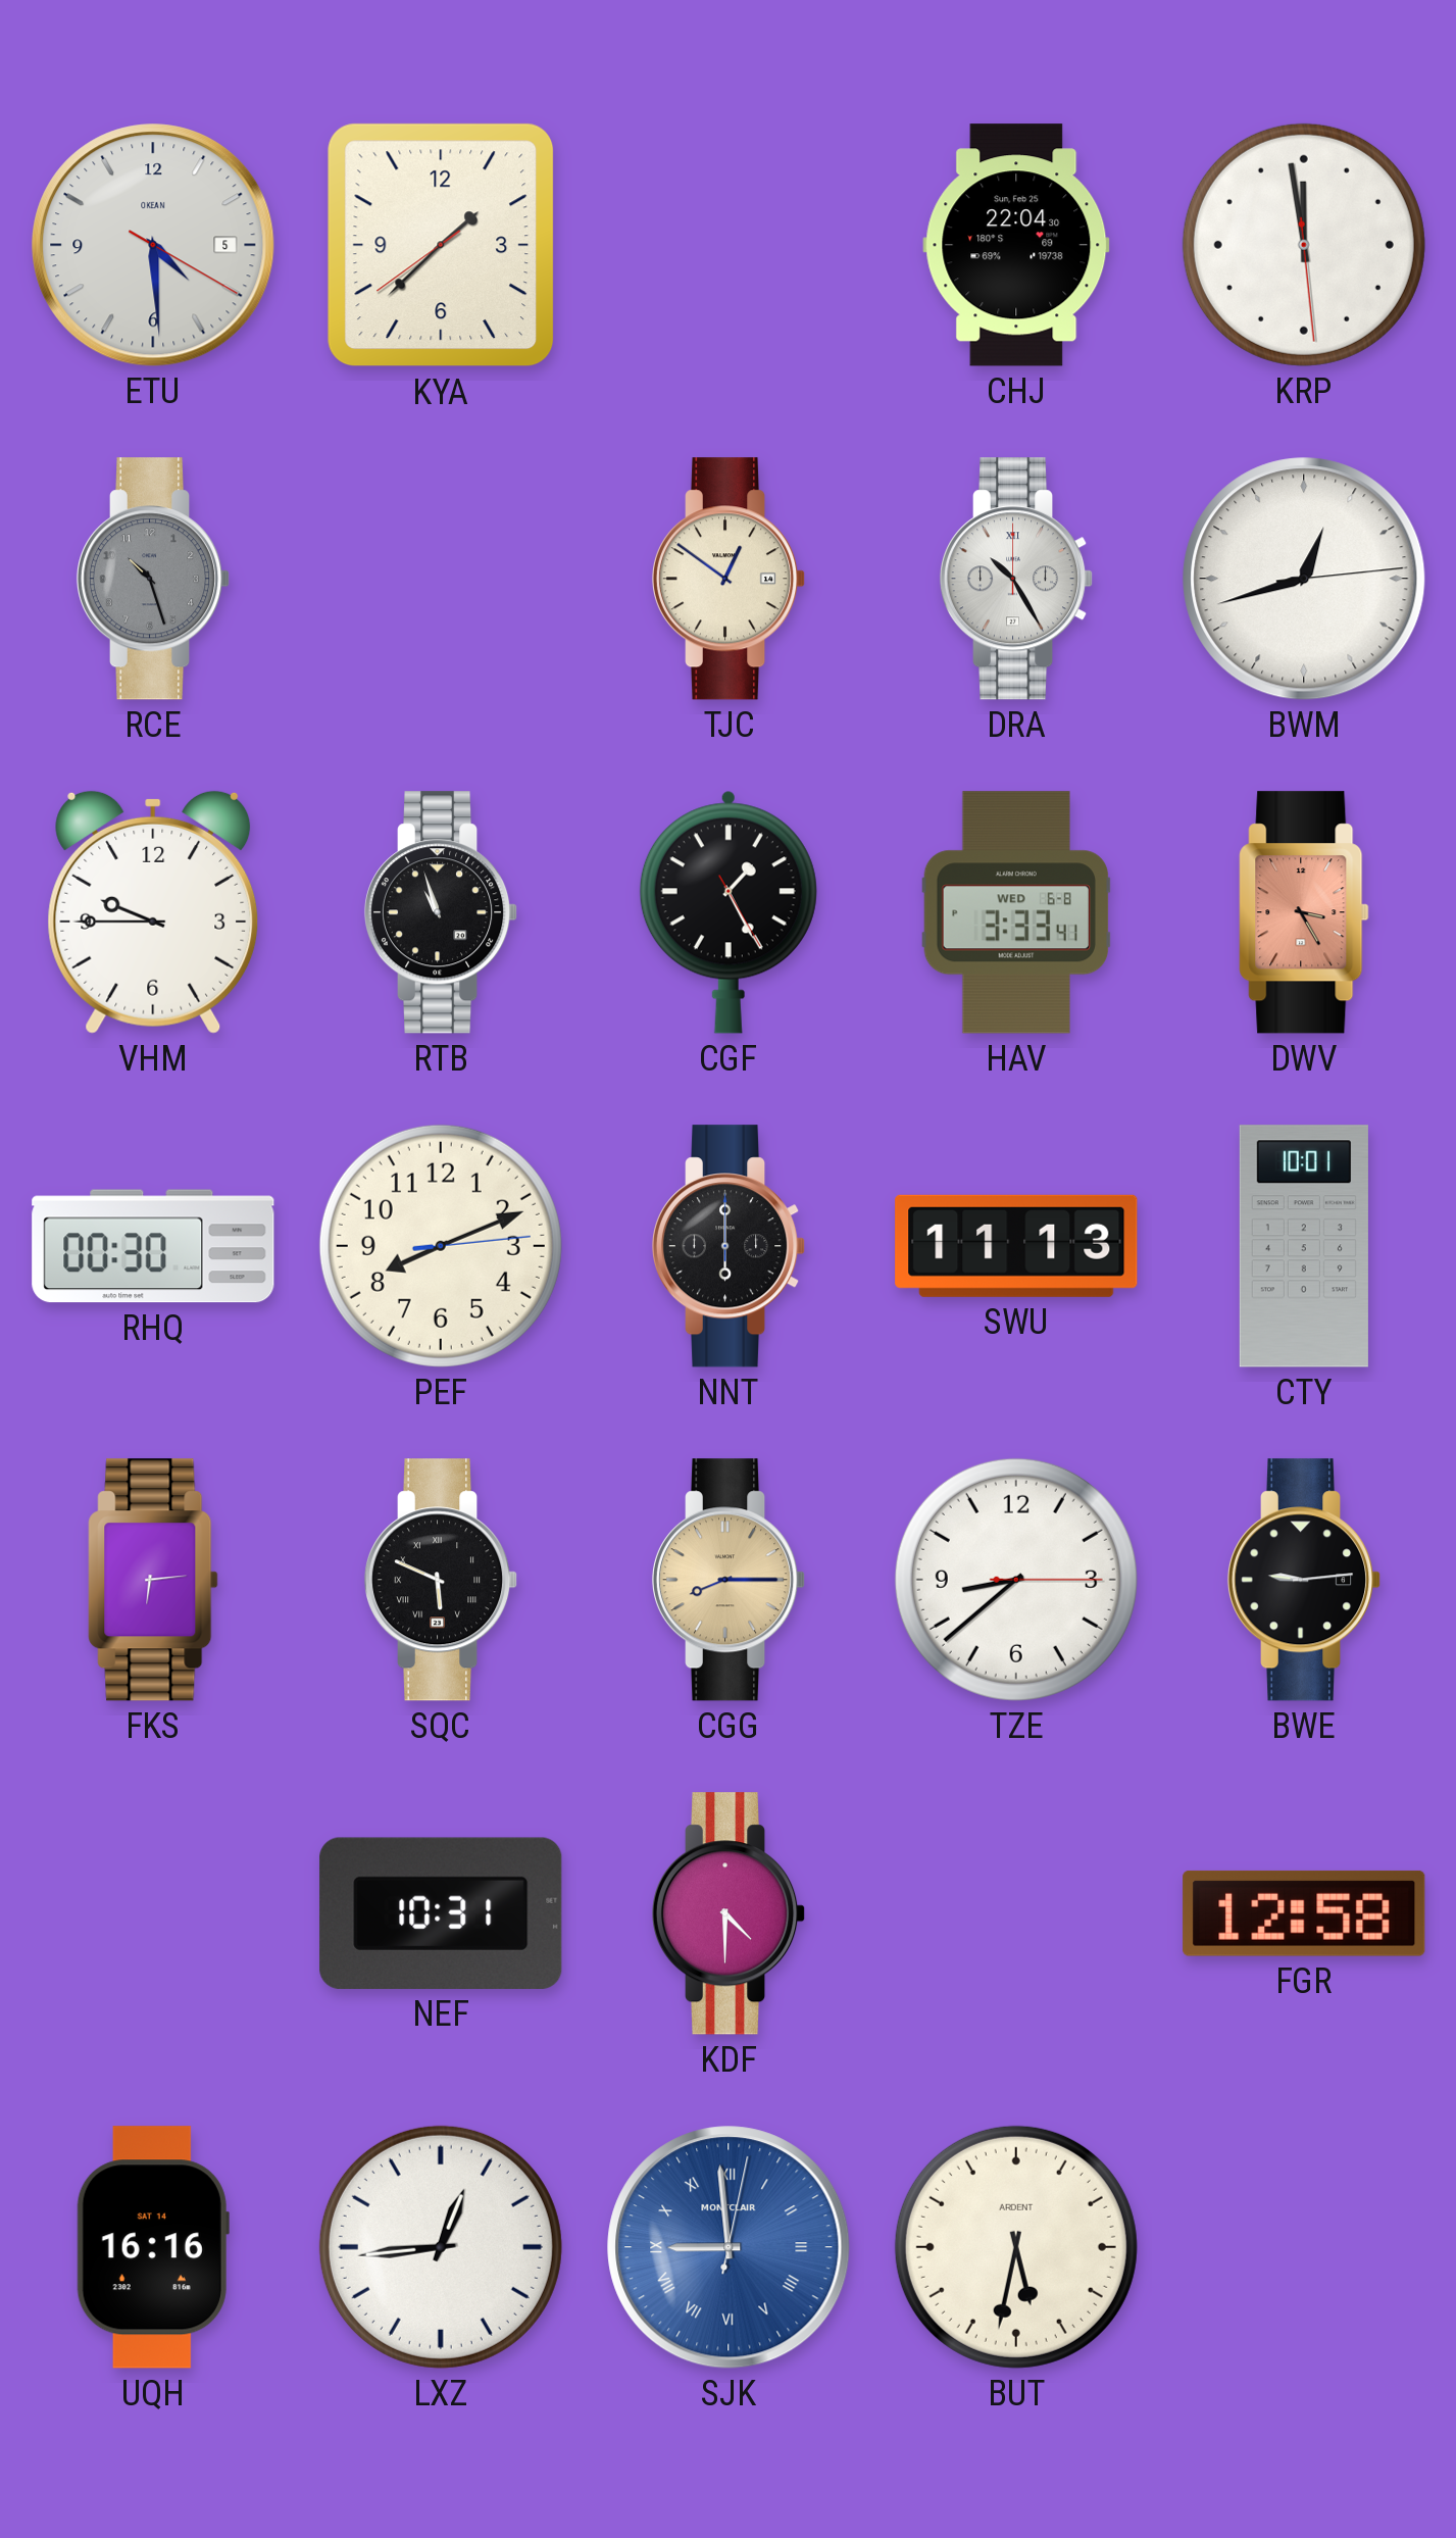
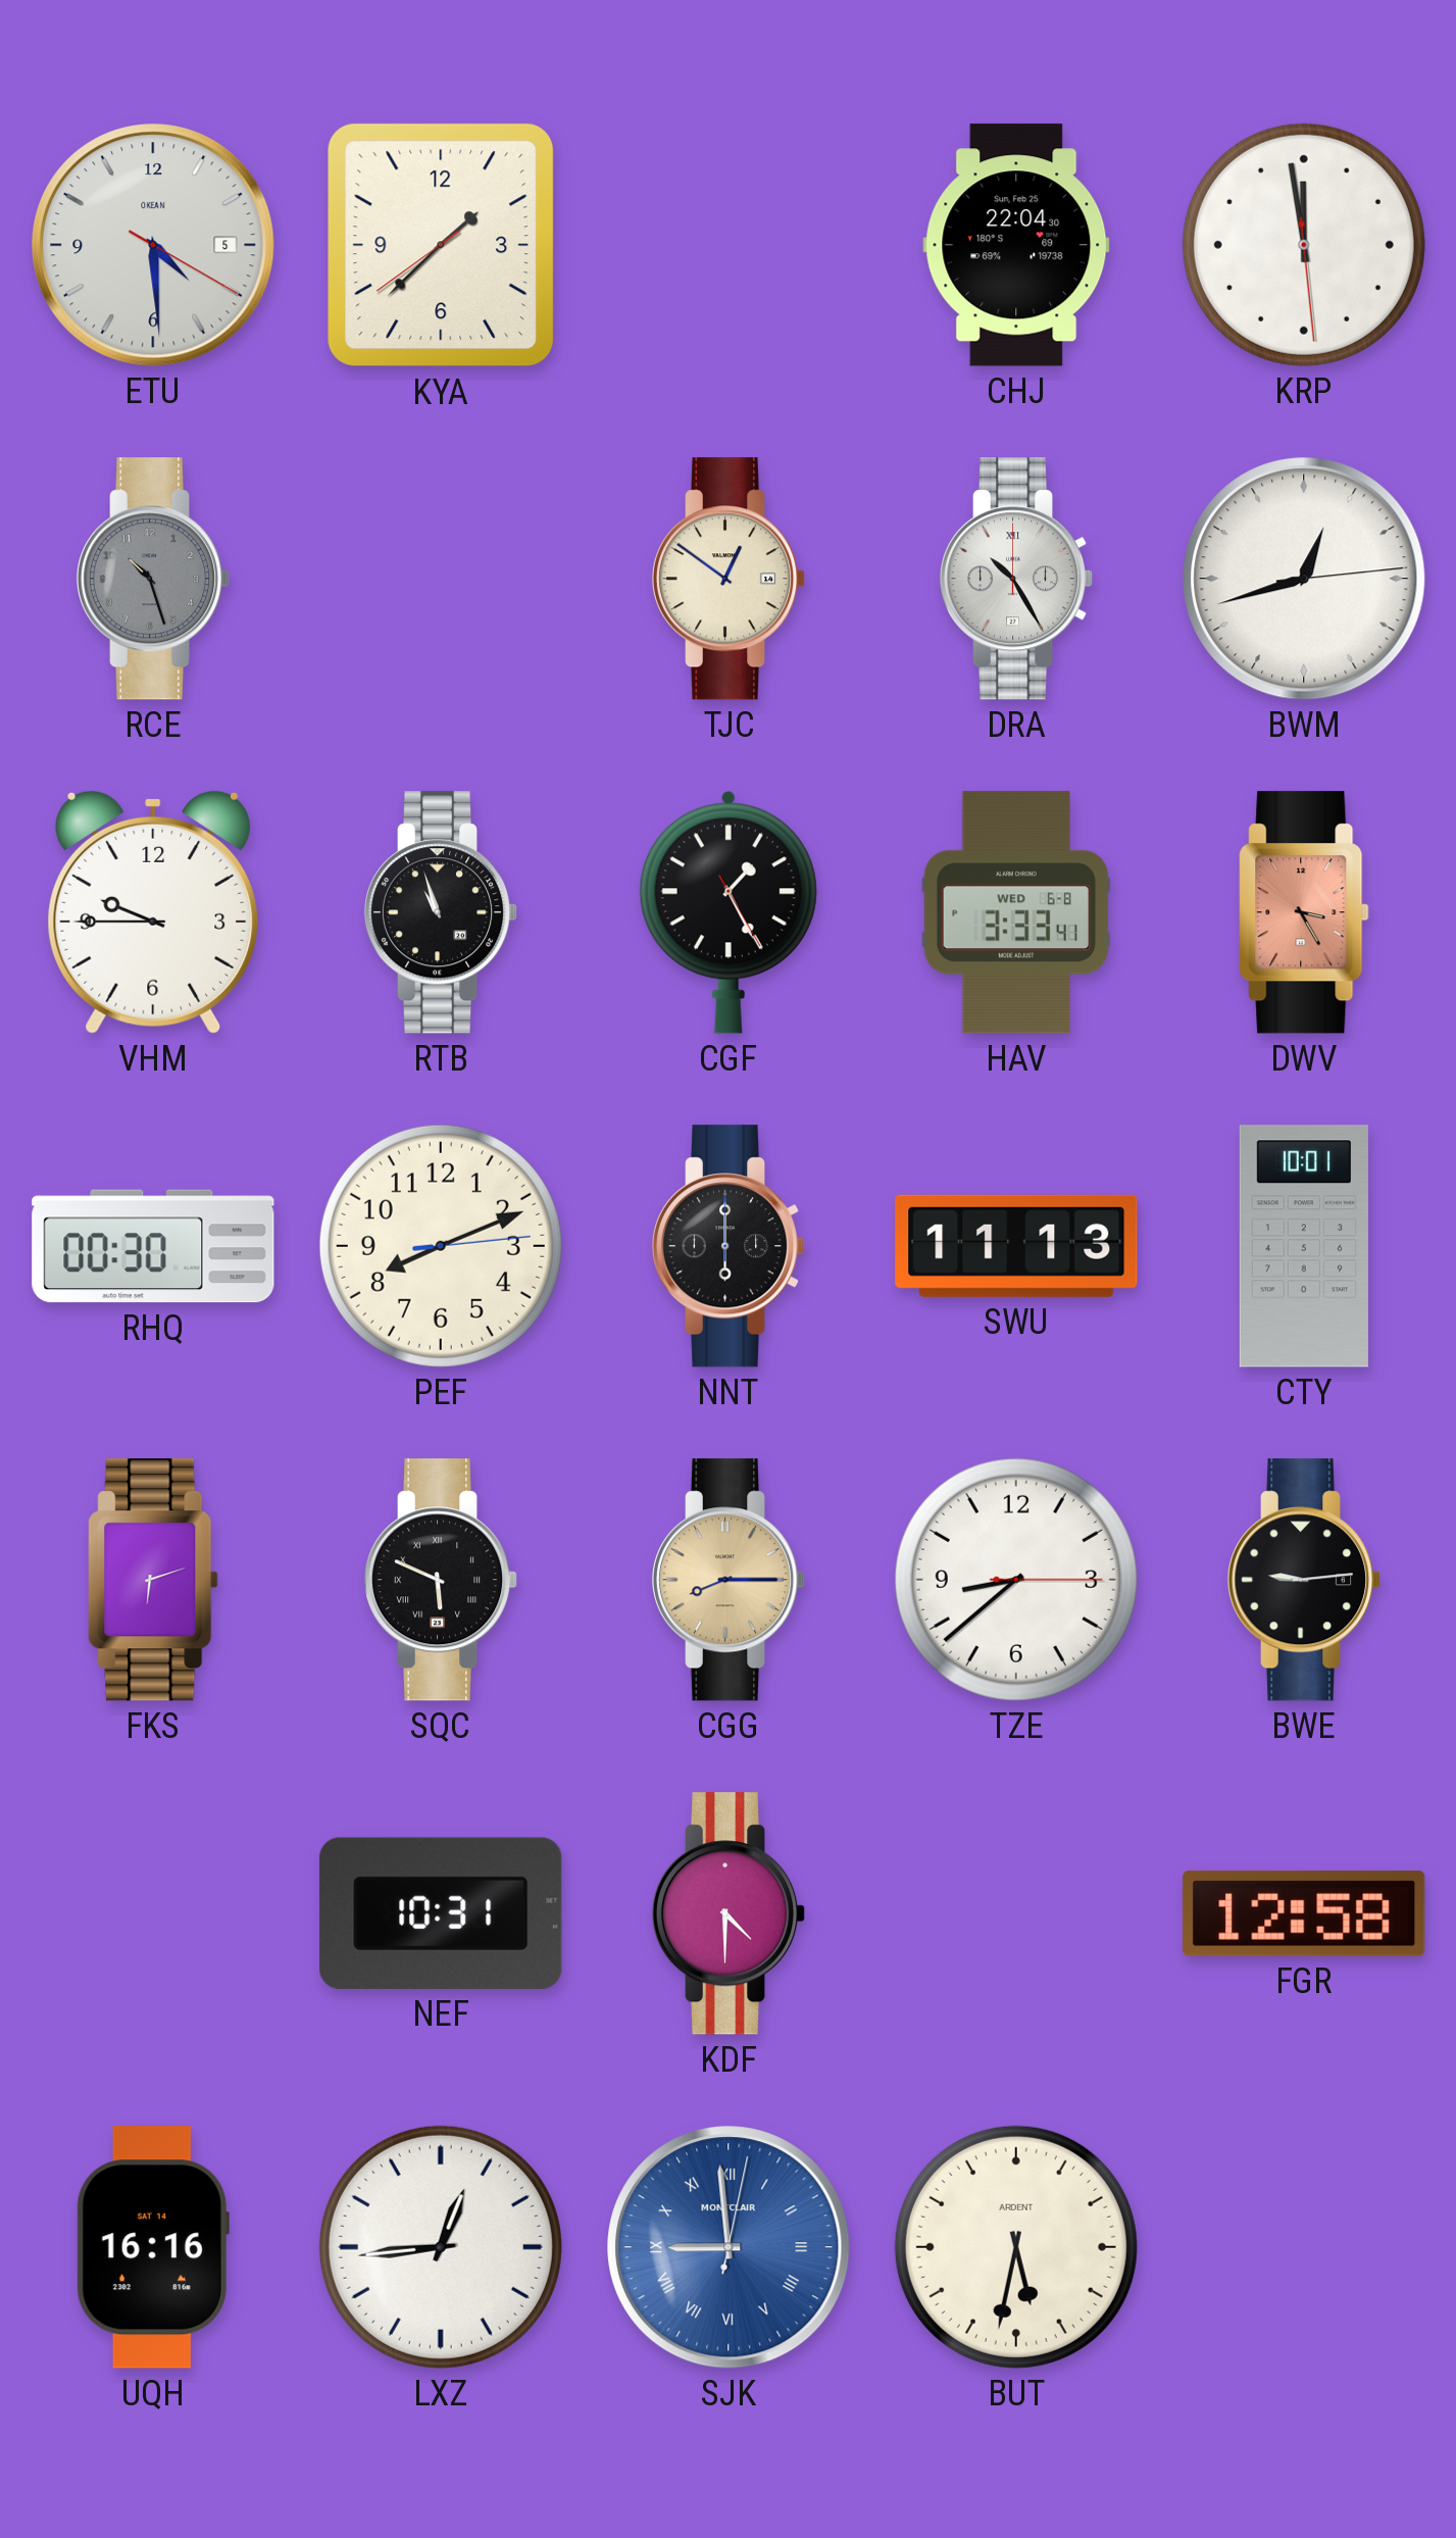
FKS: 6:14 -> 6:12 (153, 1580)
